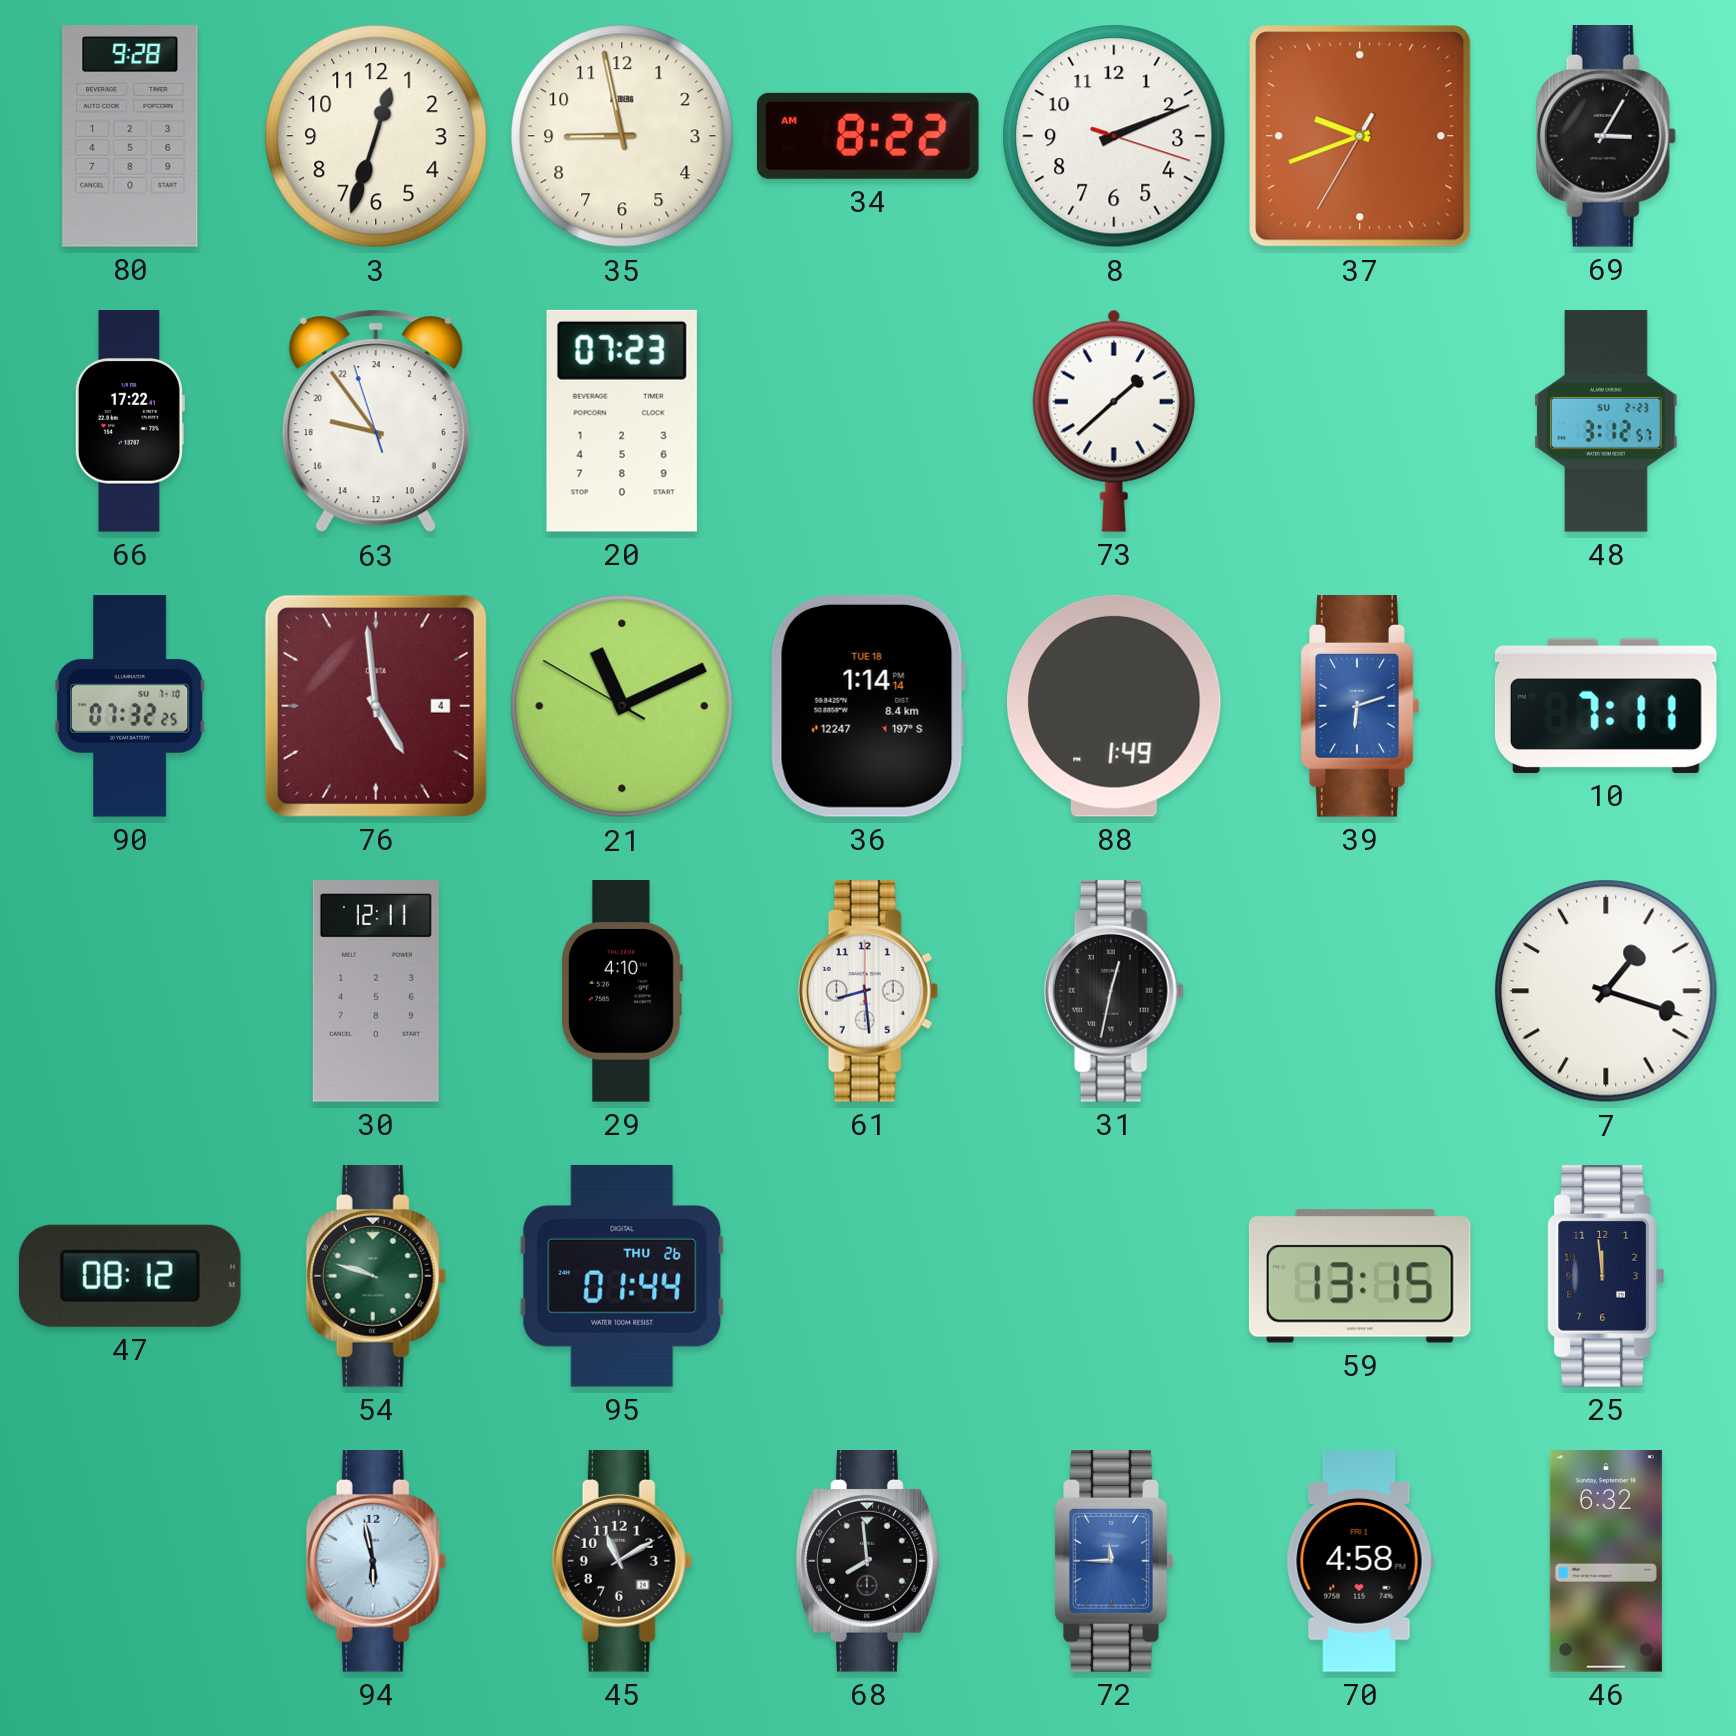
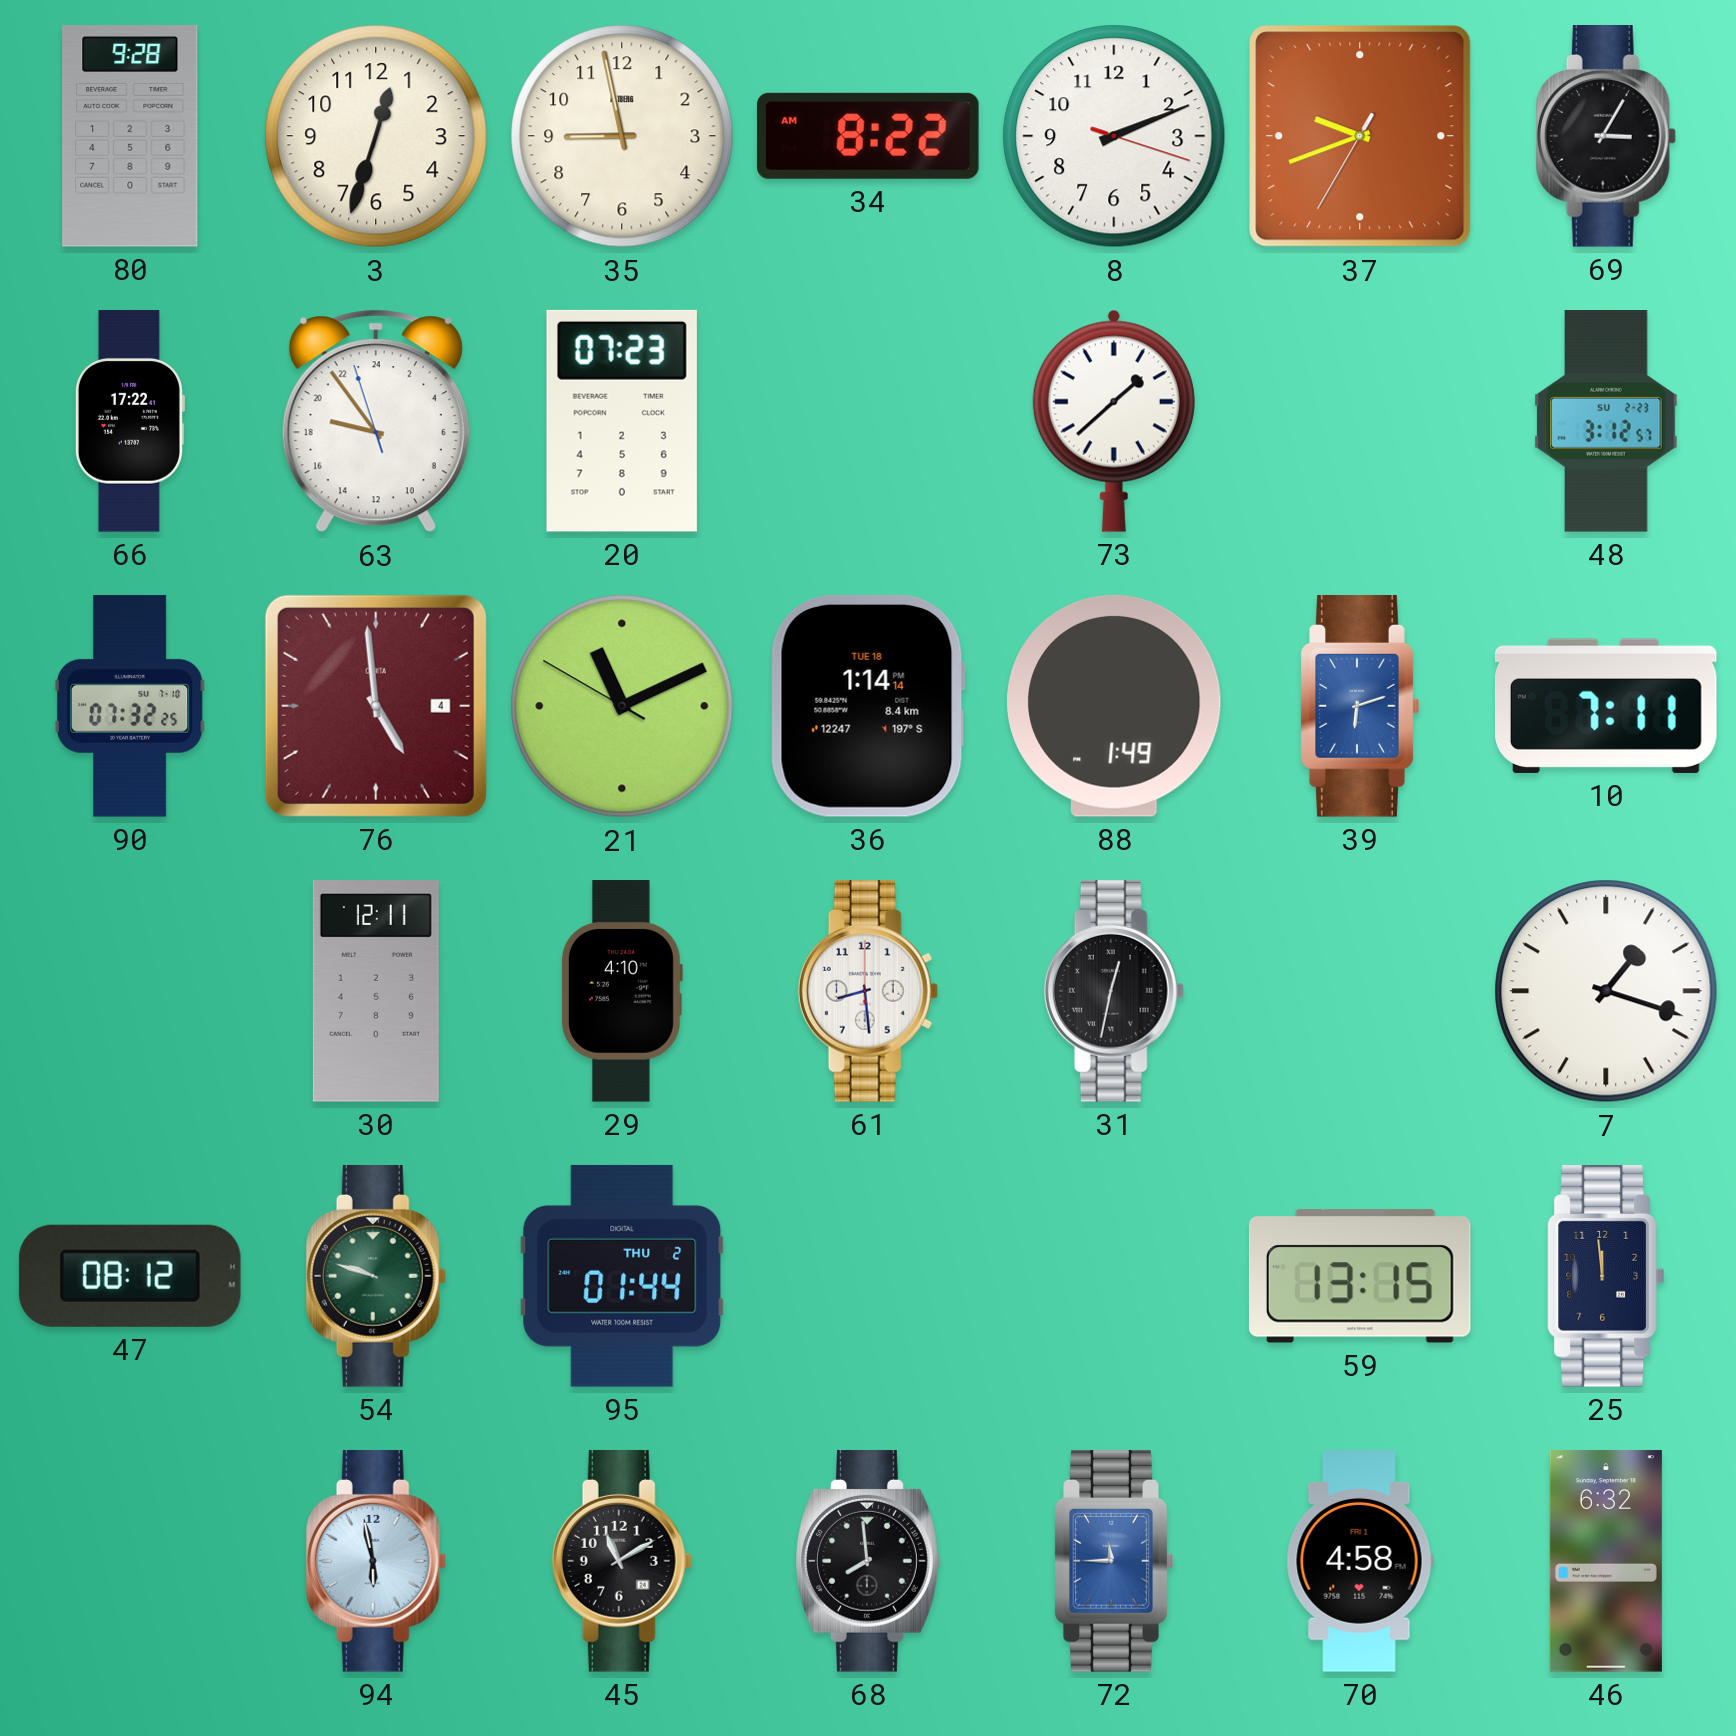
95 date: THU 26 -> THU 2 (622, 1276)
